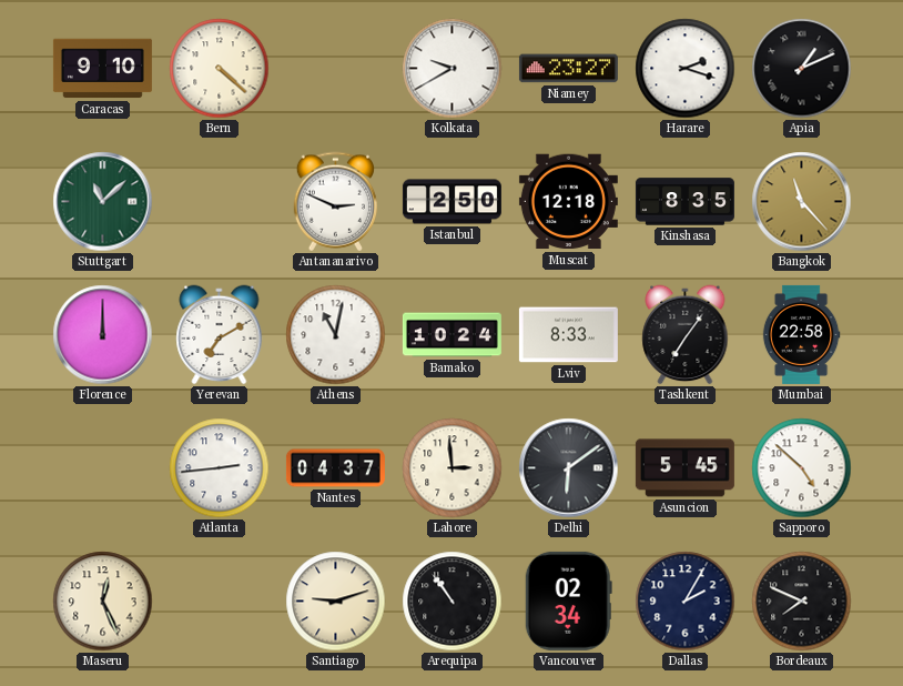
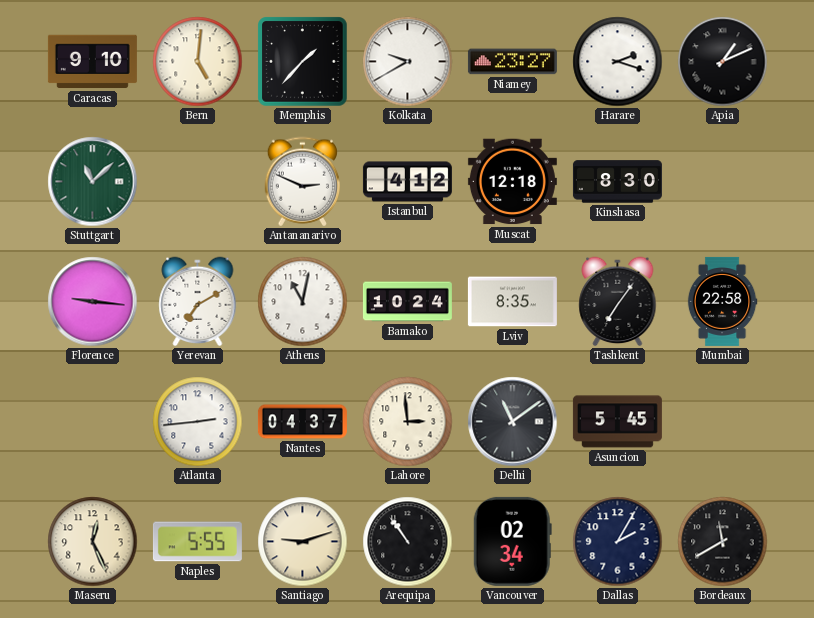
Bern: 4:22 -> 5:01 (198, 62)
Memphis: none -> 1:37 (303, 62)
Istanbul: 2:50 -> 4:12 (407, 182)
Kinshasa: 8:35 -> 8:30 (617, 182)
Bangkok: 11:23 -> none (802, 202)
Florence: 12:00 -> 9:16 (93, 302)
Lviv: 8:33 -> 8:35 (512, 302)
Delhi: 6:09 -> 11:09 (513, 422)
Sapporo: 4:52 -> none (802, 468)
Naples: none -> 5:55 (197, 542)
Bordeaux: 7:49 -> 11:40 (723, 542)
